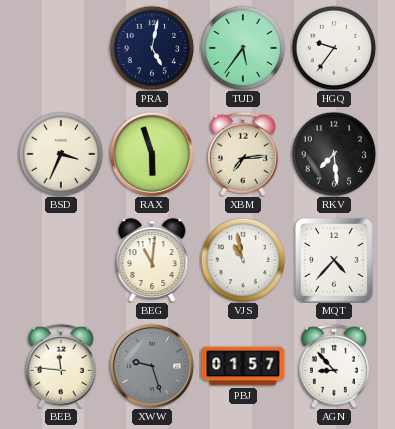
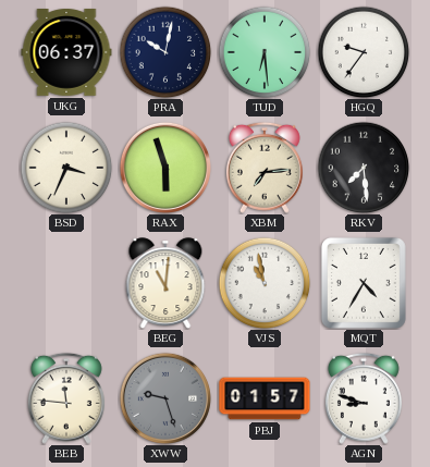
UKG: none -> 06:37 (66, 52)
PRA: 5:02 -> 10:02 (165, 52)
TUD: 5:36 -> 6:29 (265, 52)
MQT: 4:37 -> 4:35 (364, 283)
AGN: 8:53 -> 8:48 (364, 398)
